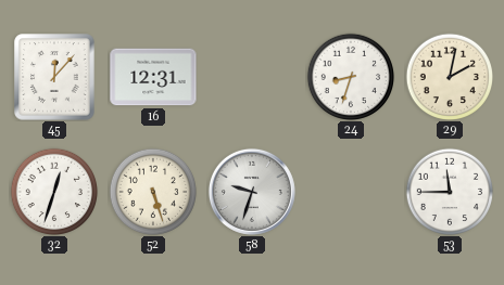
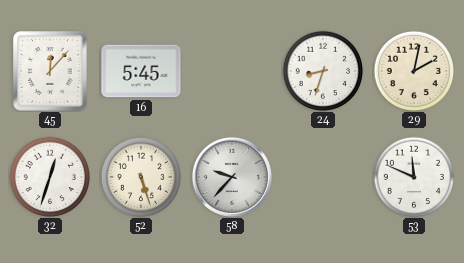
16: 12:31 -> 5:45 (141, 71)
58: 9:33 -> 9:37 (232, 177)
53: 11:45 -> 11:49 (413, 176)
